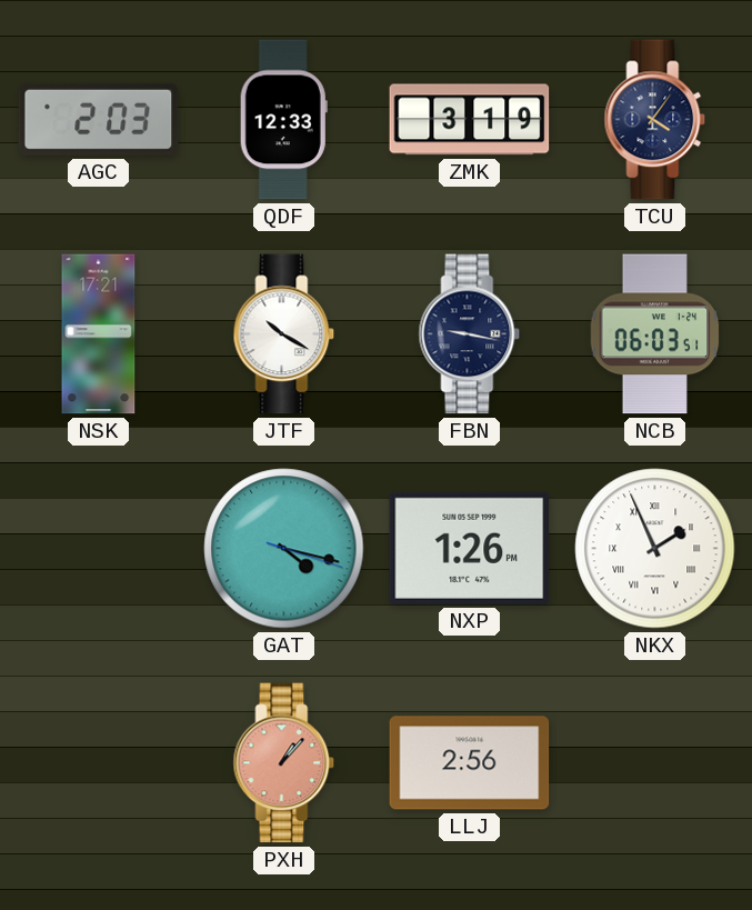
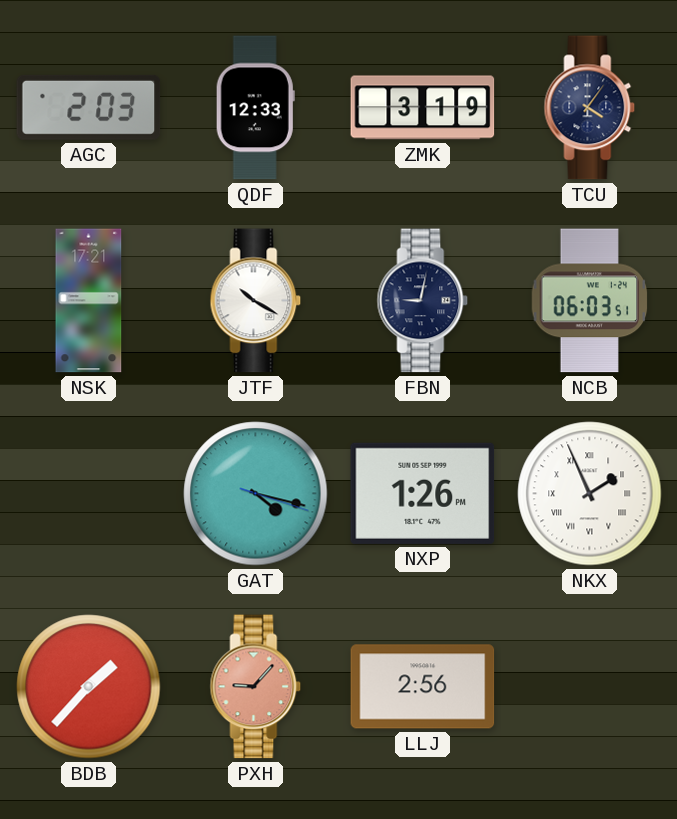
FBN: 9:17 -> 9:02 (423, 301)
BDB: none -> 1:37 (89, 687)
PXH: 1:07 -> 9:07 (256, 687)
